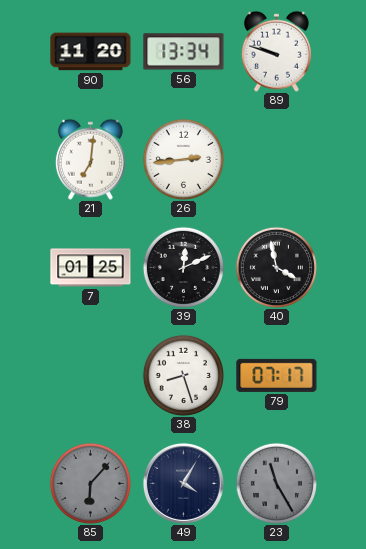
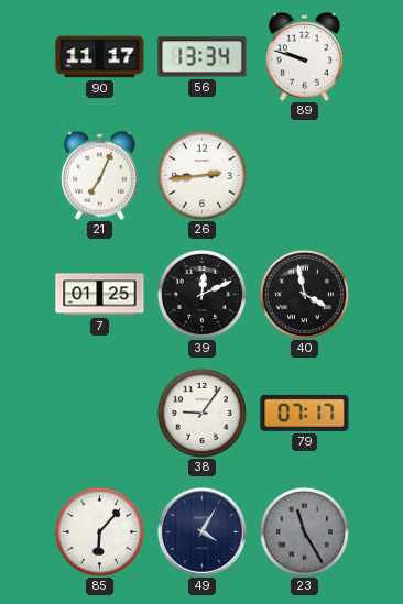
90: 11:20 -> 11:17 (100, 57)
21: 7:01 -> 7:04 (99, 175)
38: 8:27 -> 9:06 (201, 413)
85 dial: grey -> white (99, 531)
